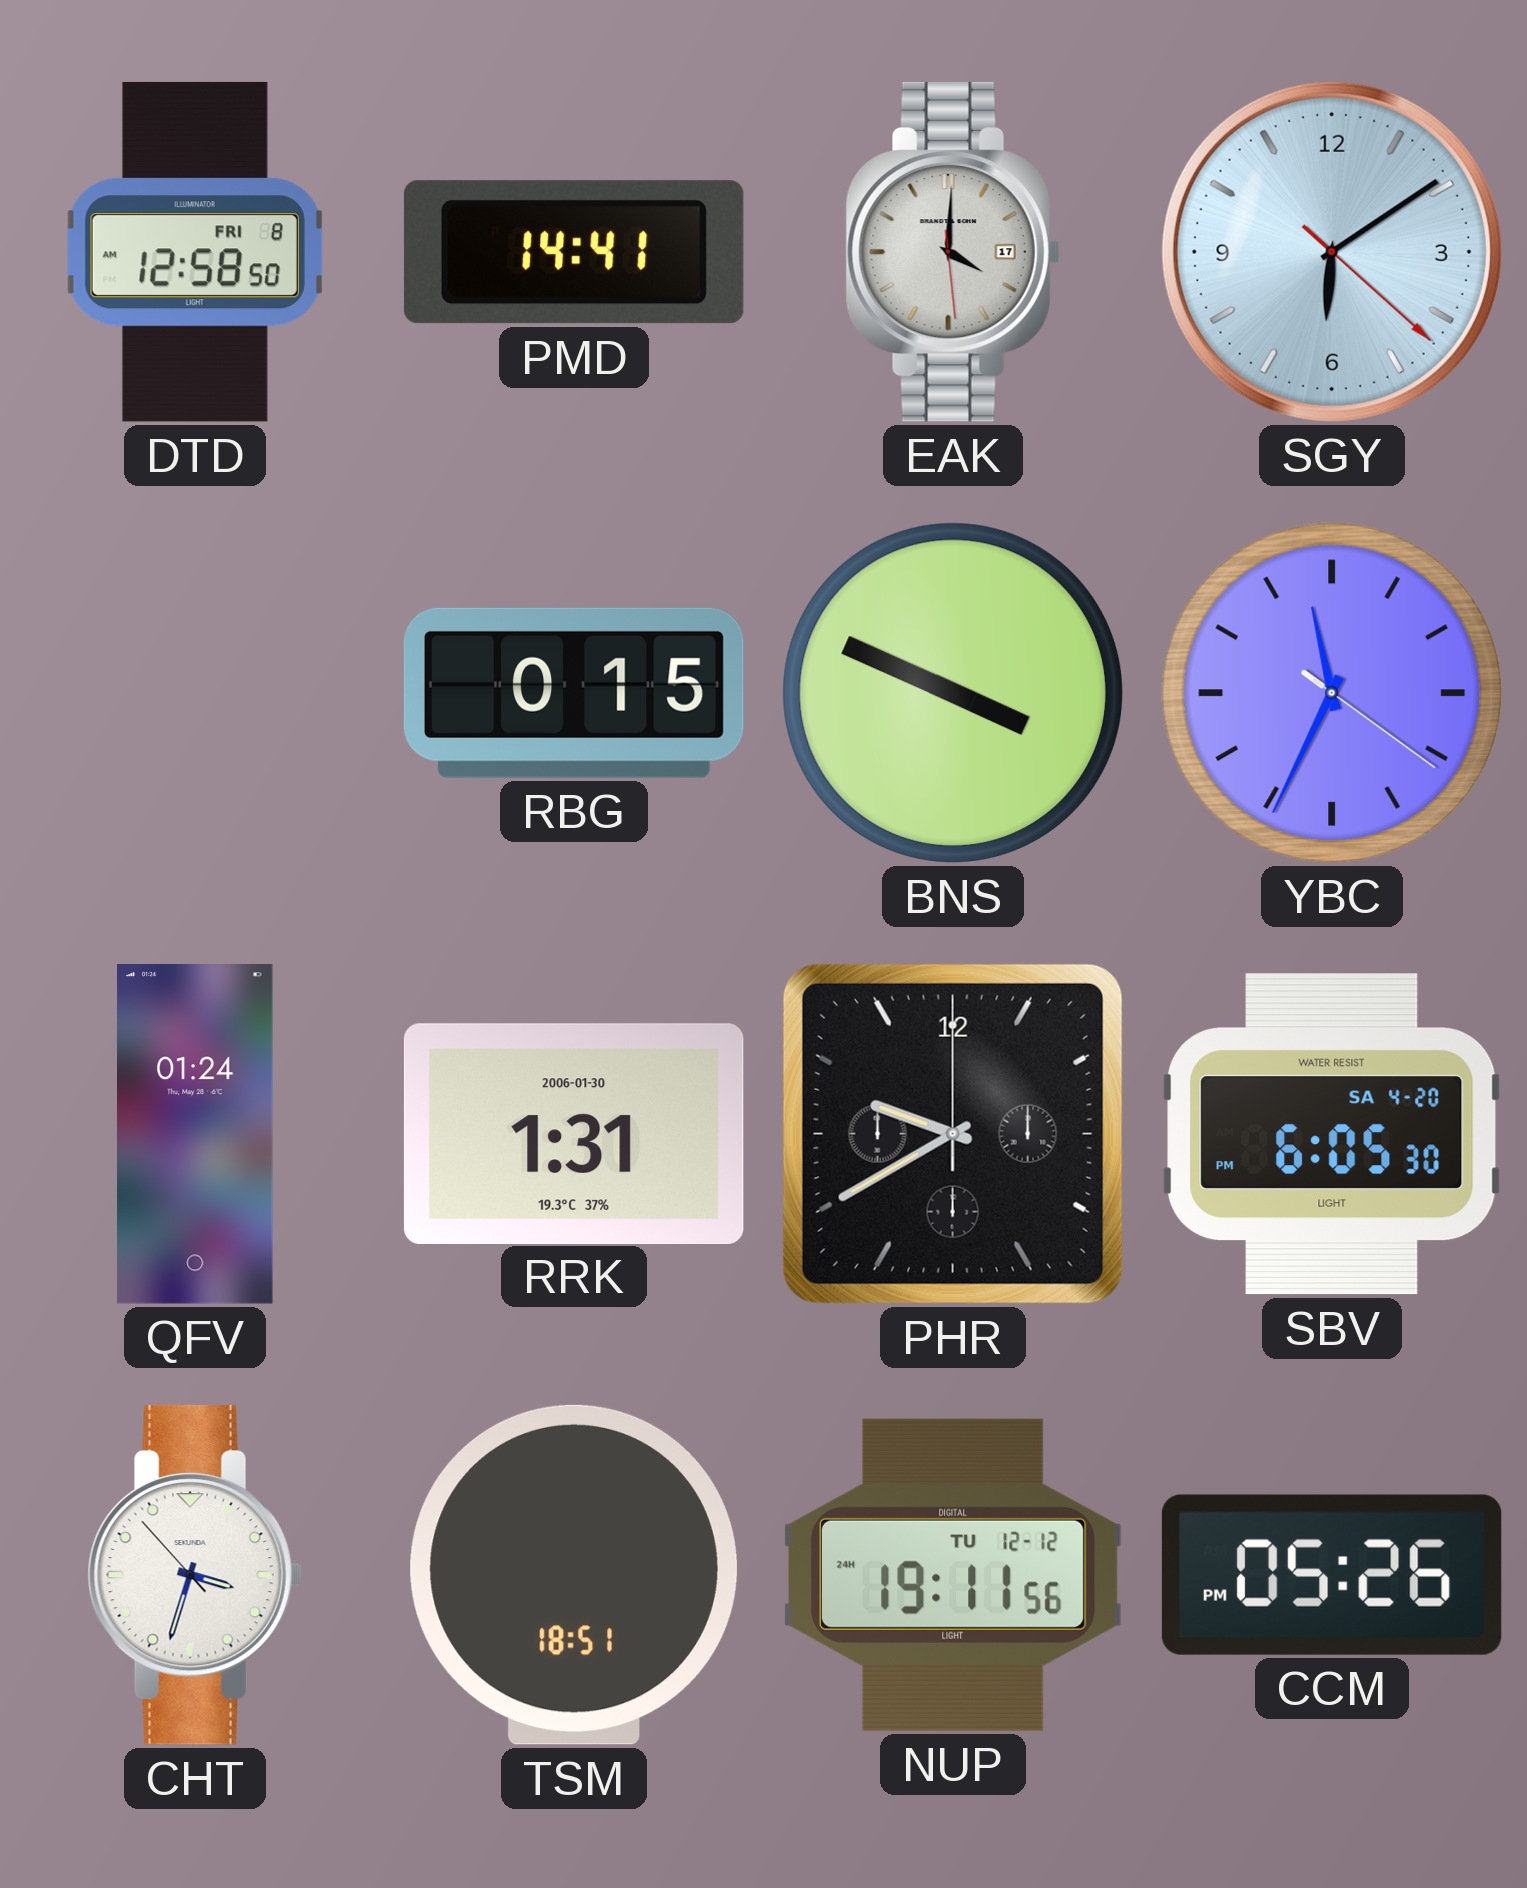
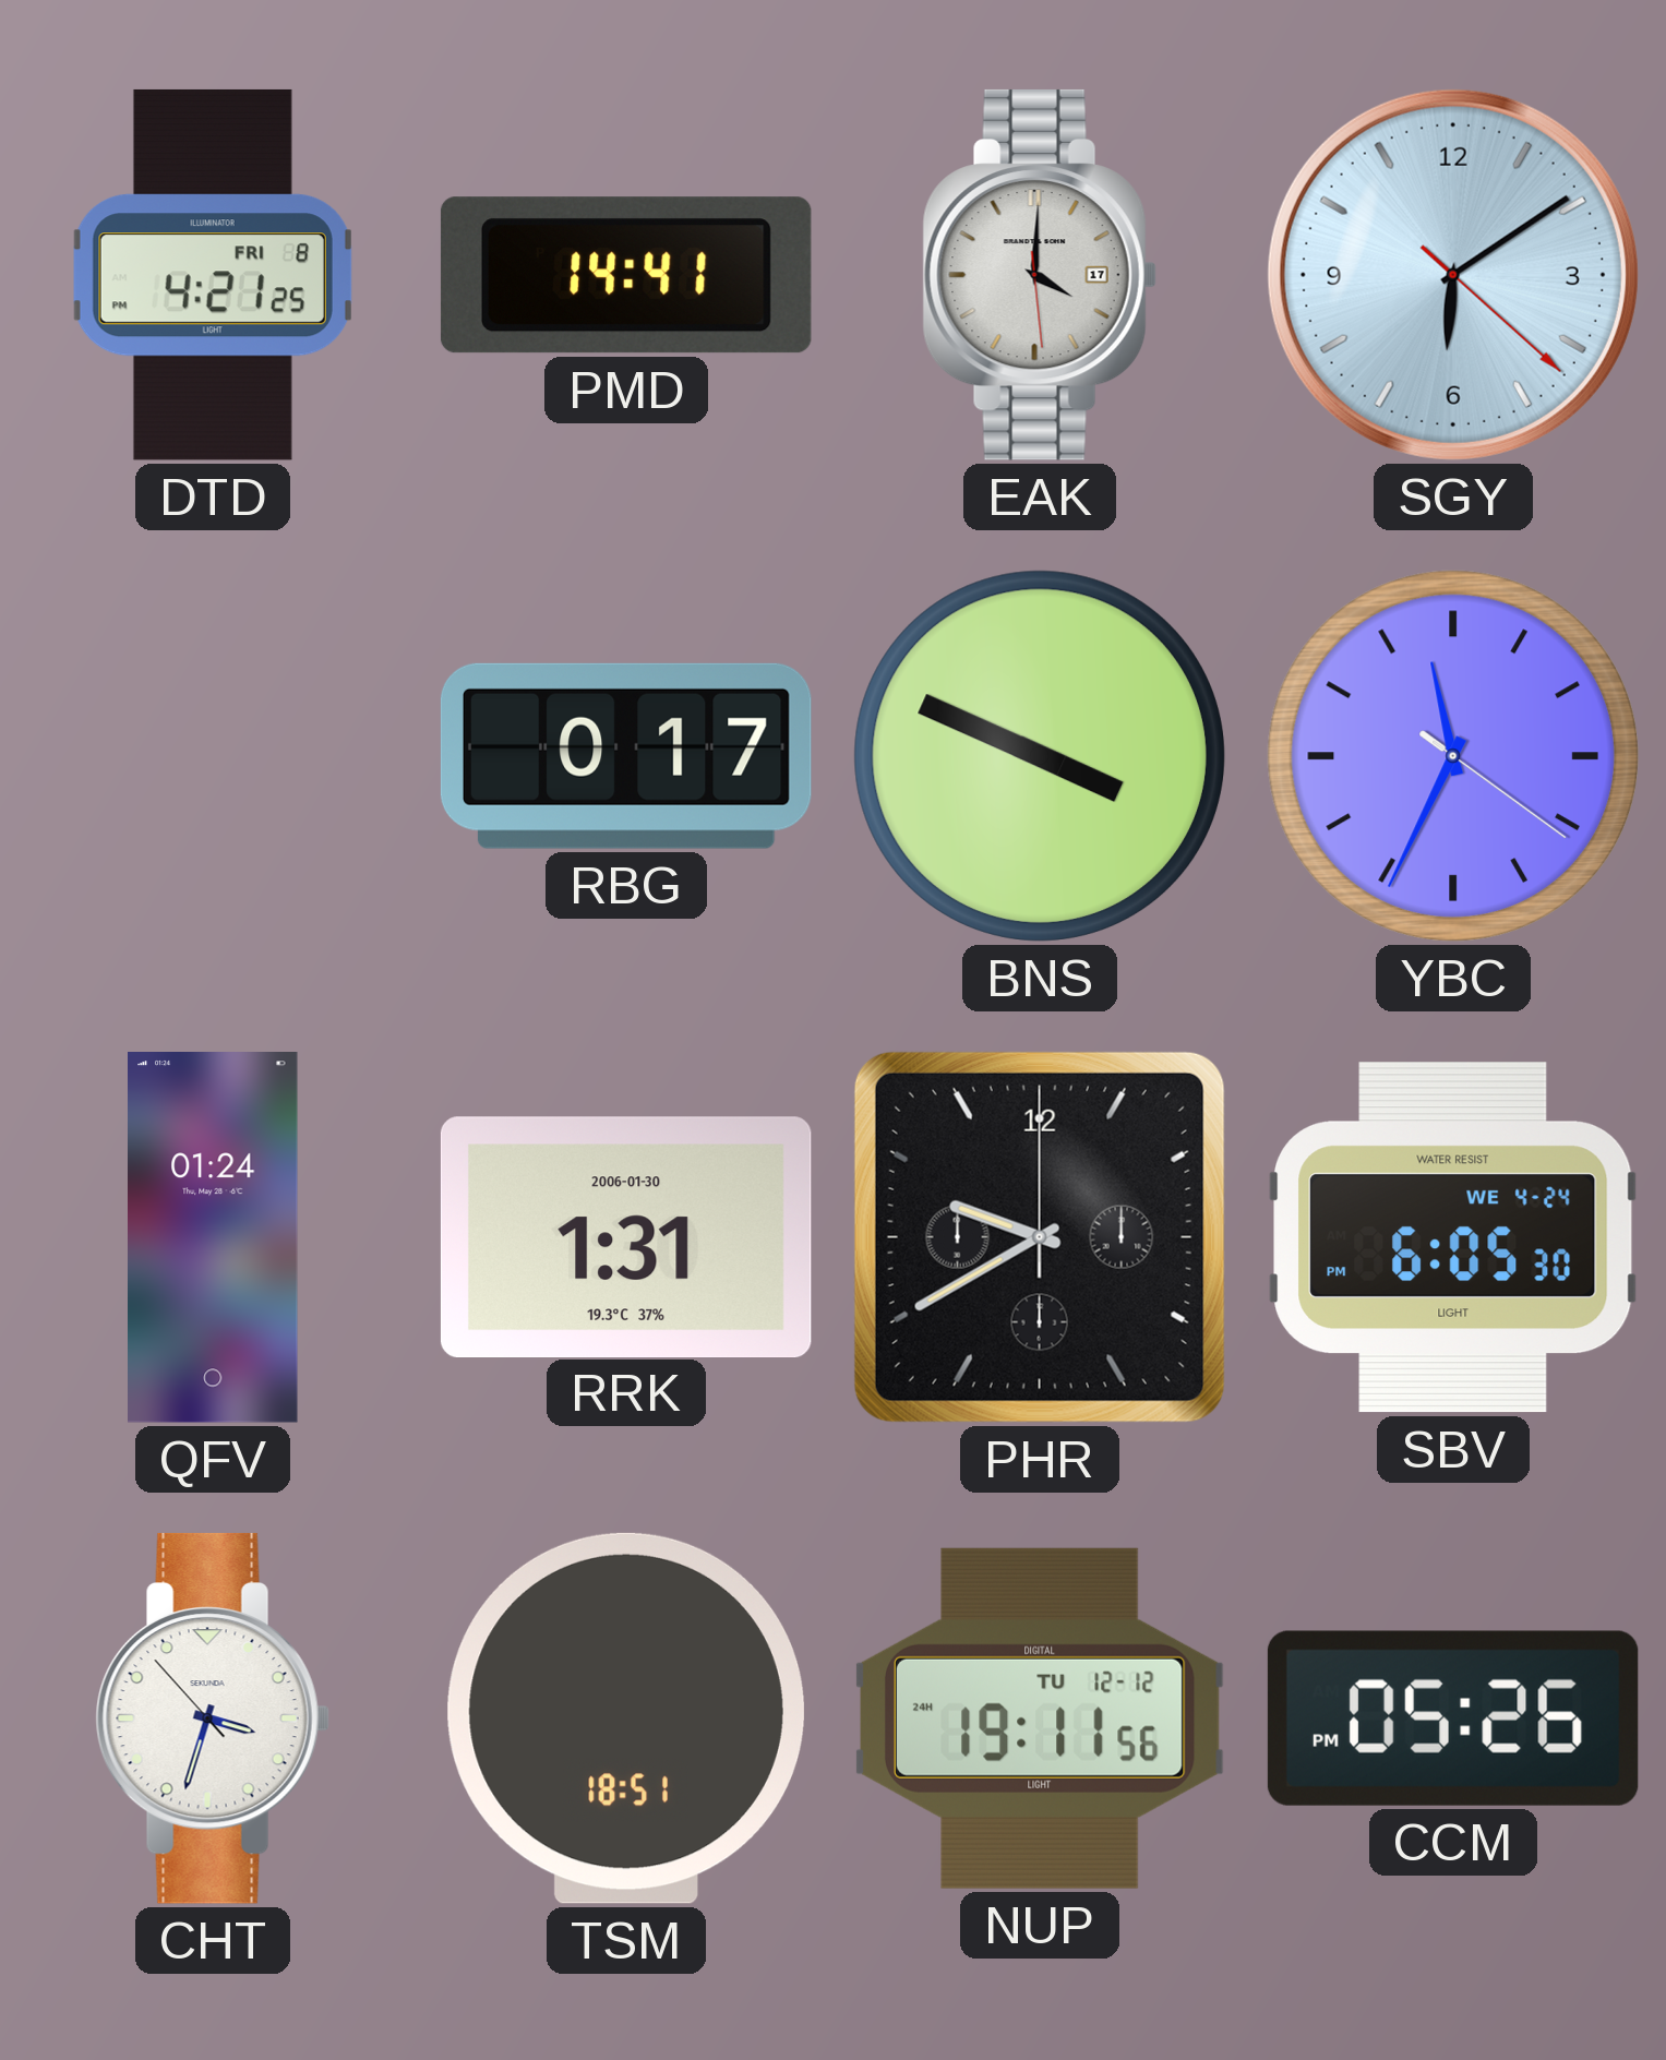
DTD: 12:58 -> 4:21 (213, 275)
RBG: 0:15 -> 0:17 (626, 756)
SBV date: SA 4-20 -> WE 4-24 (1453, 1237)
